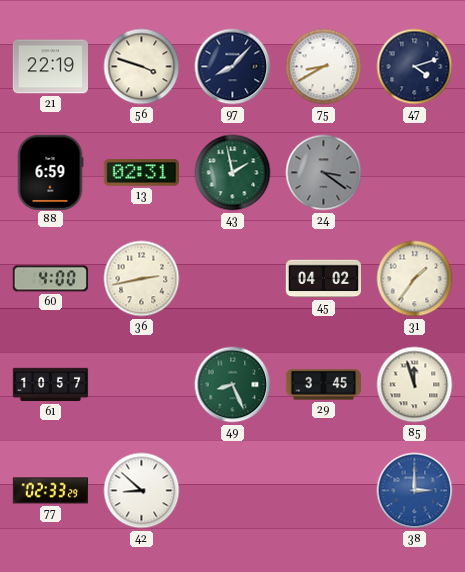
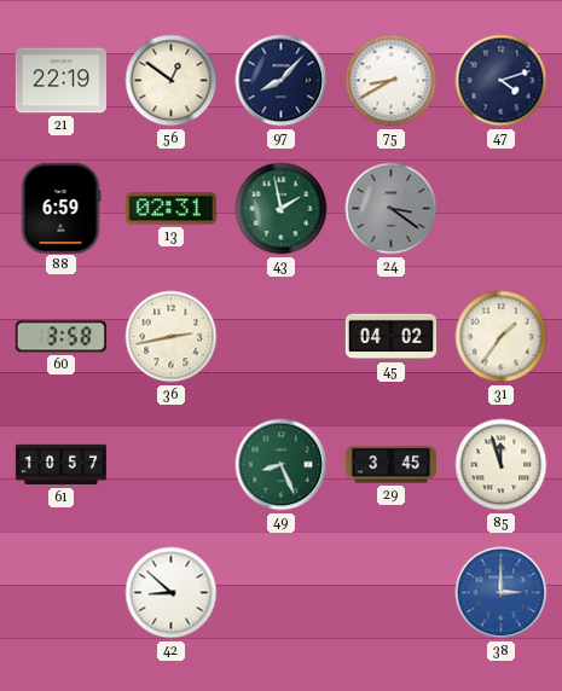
56: 3:48 -> 12:51 (172, 81)
60: 4:00 -> 3:58 (60, 337)
77: 02:33 -> none (50, 491)
